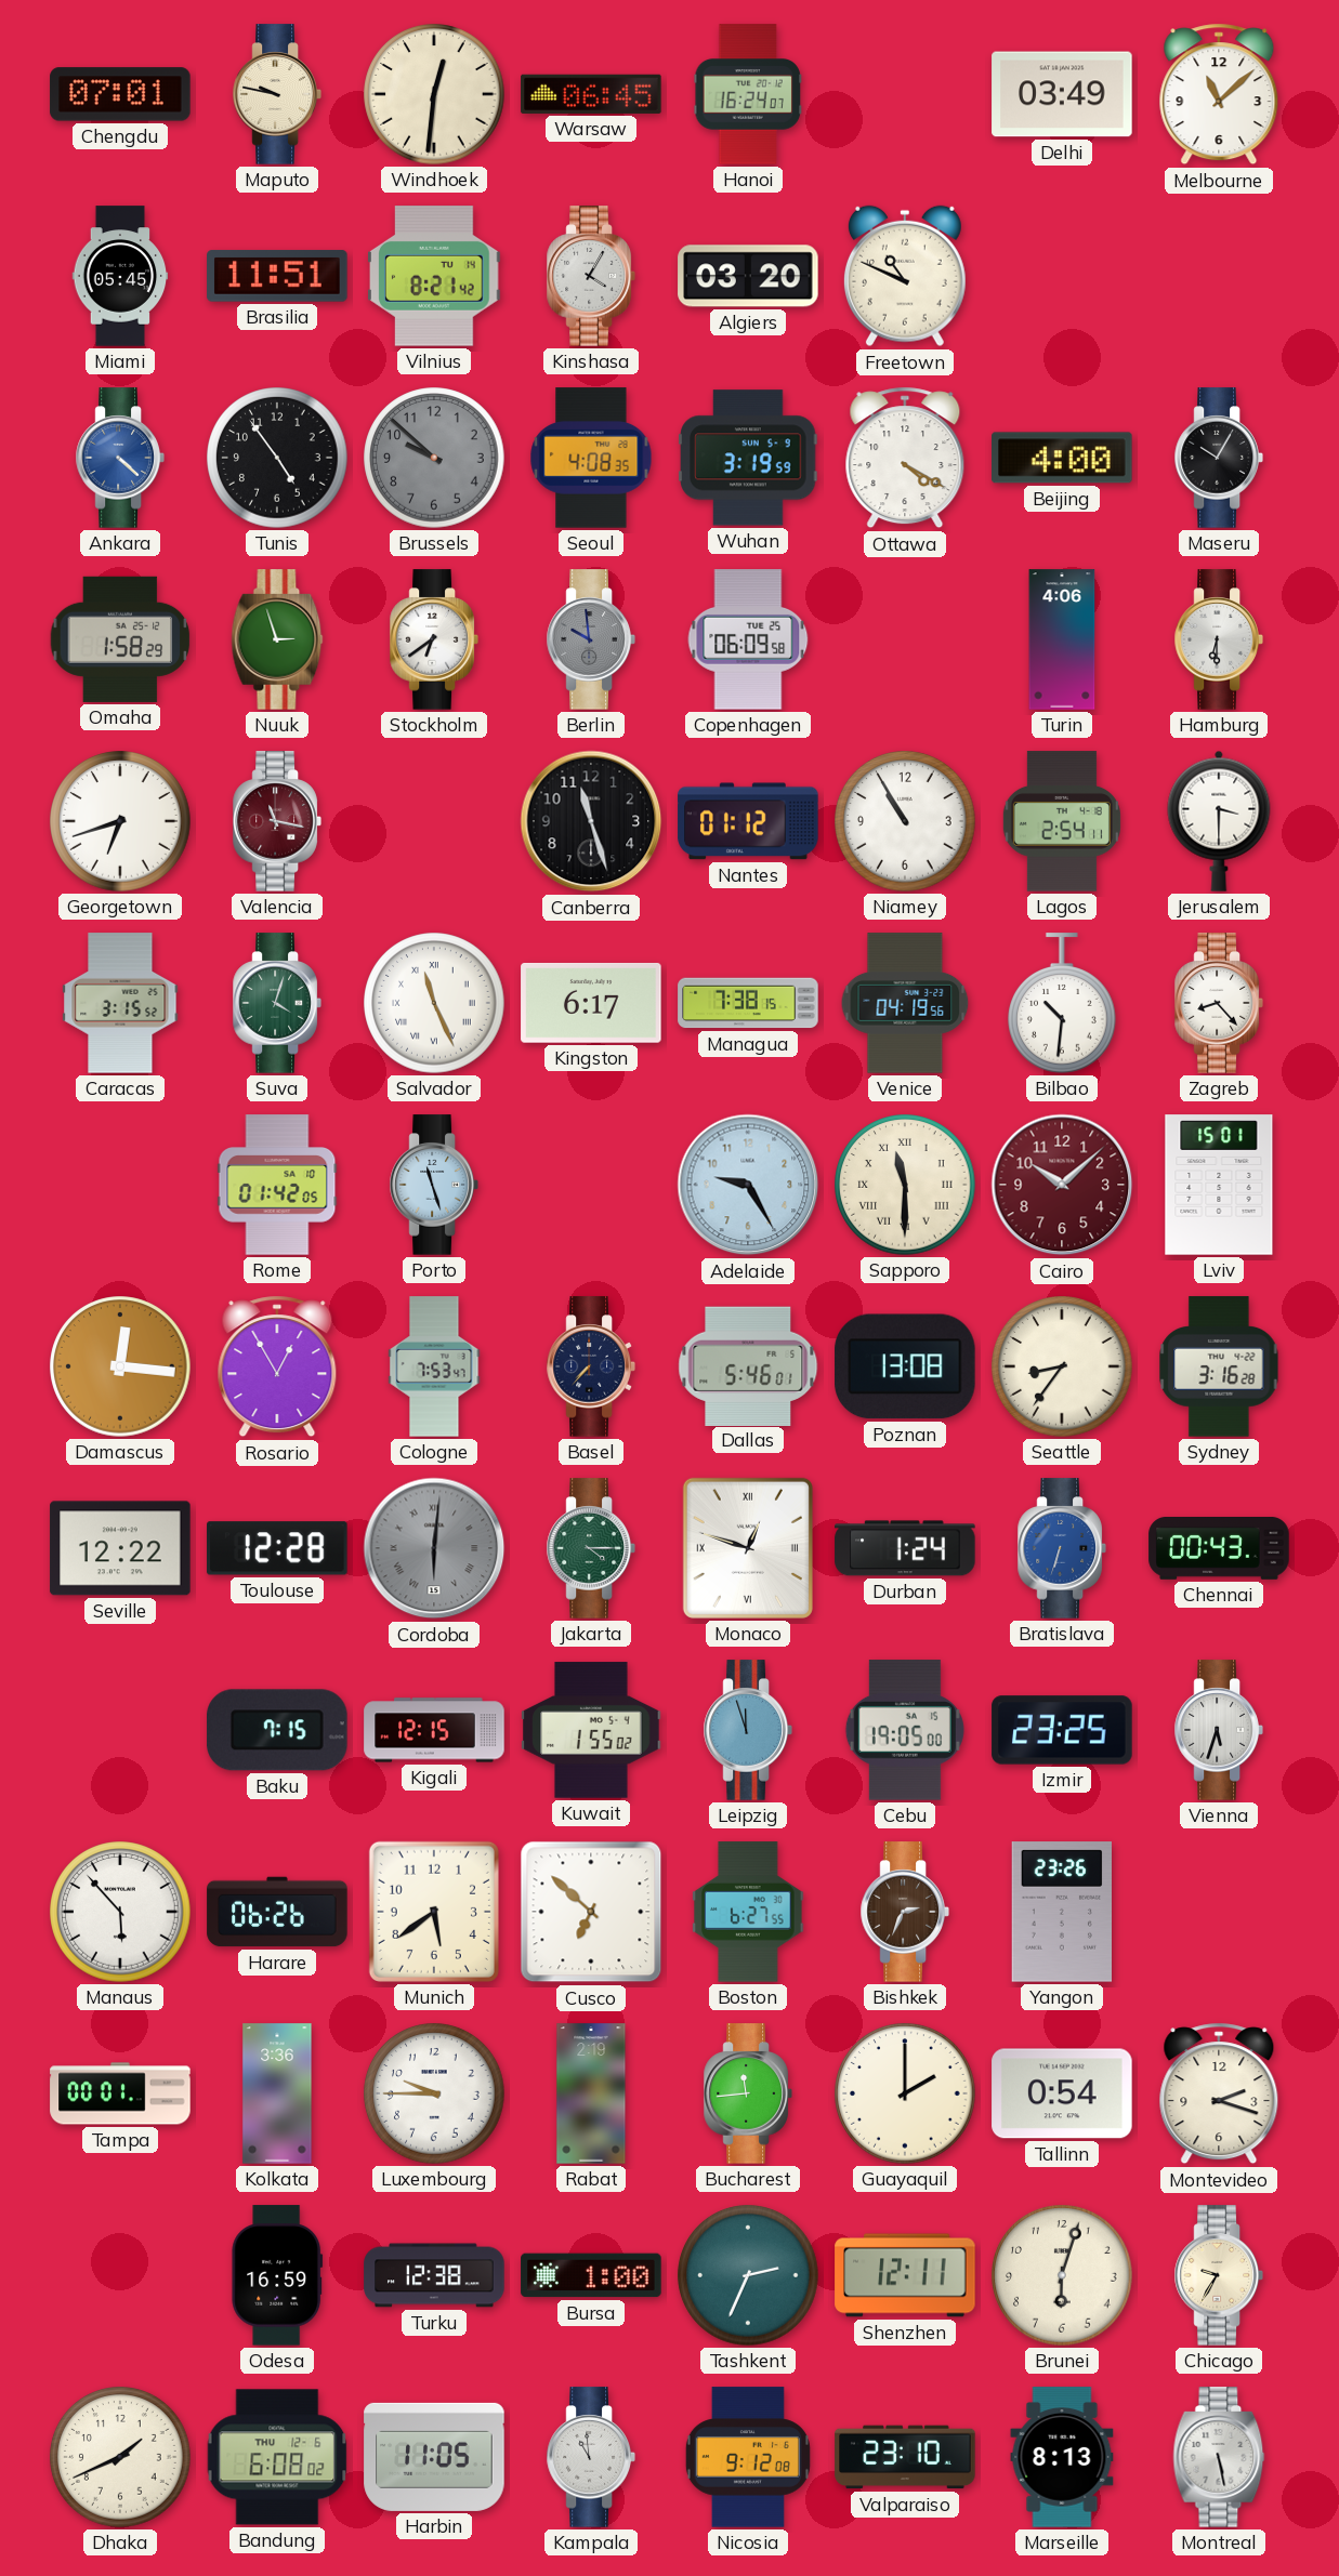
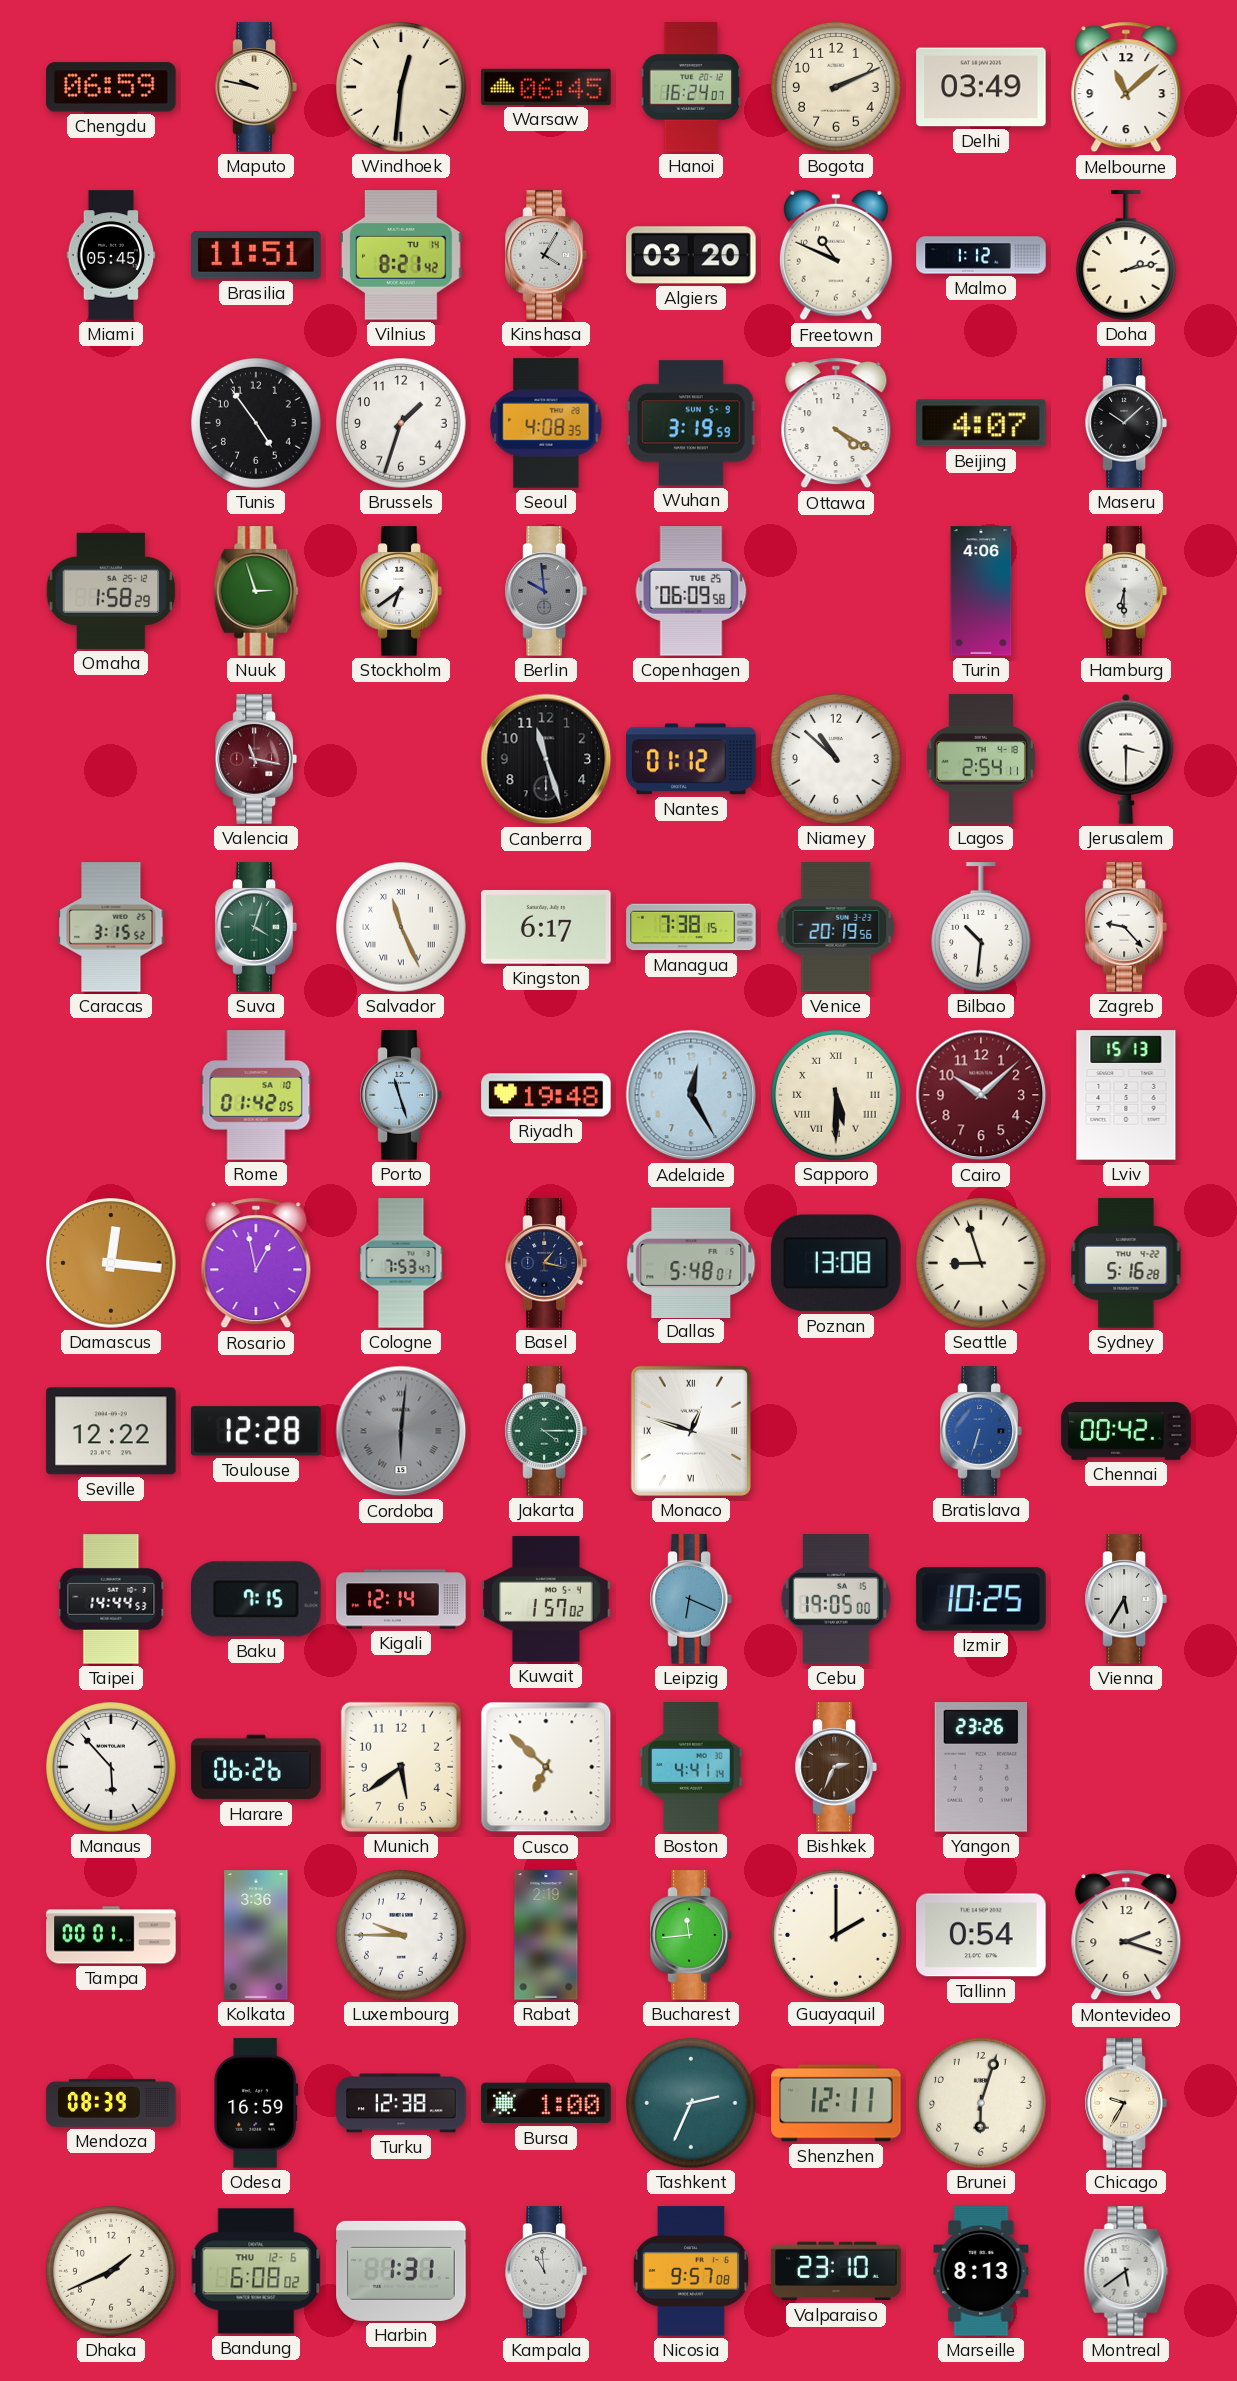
Chengdu: 07:01 -> 06:59 (111, 87)
Bogota: none -> 2:11 (836, 87)
Malmo: none -> 1:12 (981, 255)
Doha: none -> 2:13 (1127, 255)
Ankara: 4:22 -> none (120, 458)
Brussels: 9:52 -> 1:33 (401, 423)
Brussels dial: grey -> white (401, 423)
Beijing: 4:00 -> 4:07 (981, 423)
Maseru: 10:05 -> 10:08 (1126, 423)
Georgetown: 6:42 -> none (120, 821)
Niamey: 10:55 -> 10:52 (836, 759)
Venice: 04:19 -> 20:19 (836, 927)
Zagreb: 8:23 -> 9:23 (1126, 927)
Riyadh: none -> 19:48 (546, 1095)
Adelaide: 9:25 -> 12:25 (691, 1095)
Sapporo: 11:30 -> 5:30 (836, 1095)
Lviv: 15:01 -> 15:13 (1126, 1095)
Rosario: 12:55 -> 12:58 (256, 1263)
Basel: 7:37 -> 1:17 (546, 1263)
Dallas: 5:46 -> 5:48 (691, 1262)
Seattle: 8:36 -> 8:57 (981, 1263)
Sydney: 3:16 -> 5:16 (1126, 1263)
Durban: 1:24 -> none (905, 1548)
Chennai: 00:43 -> 00:42 (1126, 1432)
Taipei: none -> 14:44 (111, 1599)
Kigali: 12:15 -> 12:14 (401, 1599)
Kuwait: 1:55 -> 1:57 (546, 1599)
Leipzig: 11:57 -> 6:19 (691, 1599)
Izmir: 23:25 -> 10:25 (981, 1599)
Vienna: 5:33 -> 5:35 (1126, 1599)
Boston: 6:27 -> 4:41 (691, 1767)
Mendoza: none -> 08:39 (111, 2103)
Harbin: 11:05 -> 1:31 (401, 2271)
Nicosia: 9:12 -> 9:57 (691, 2271)
Montreal: 5:28 -> 5:39 (1126, 2271)
